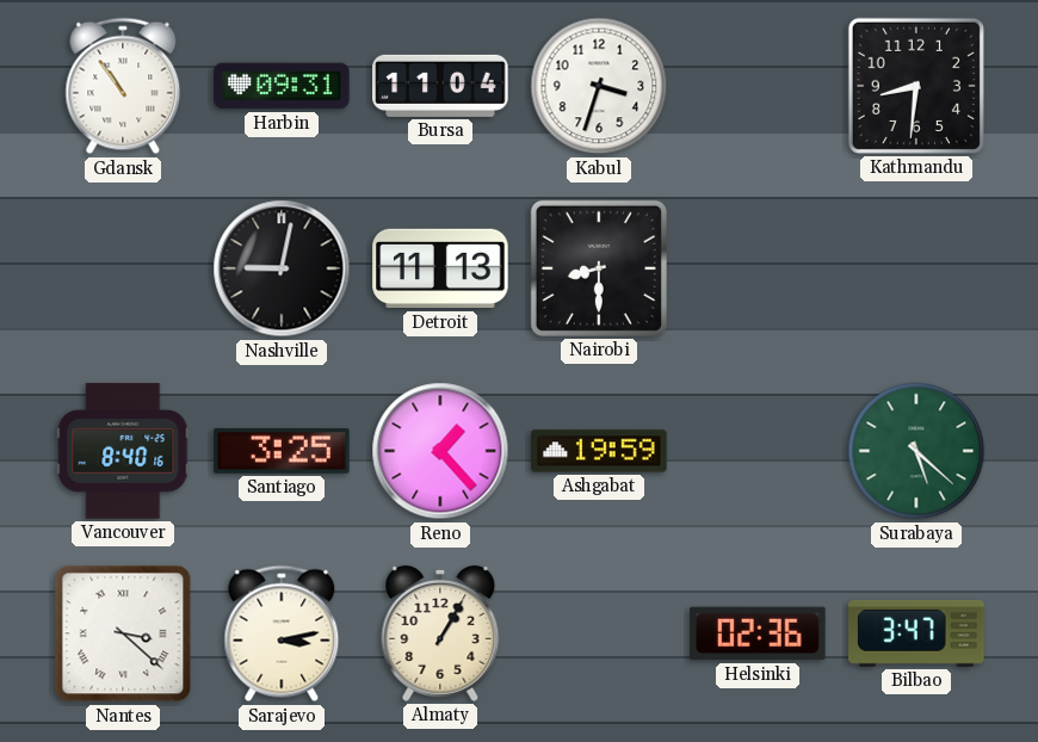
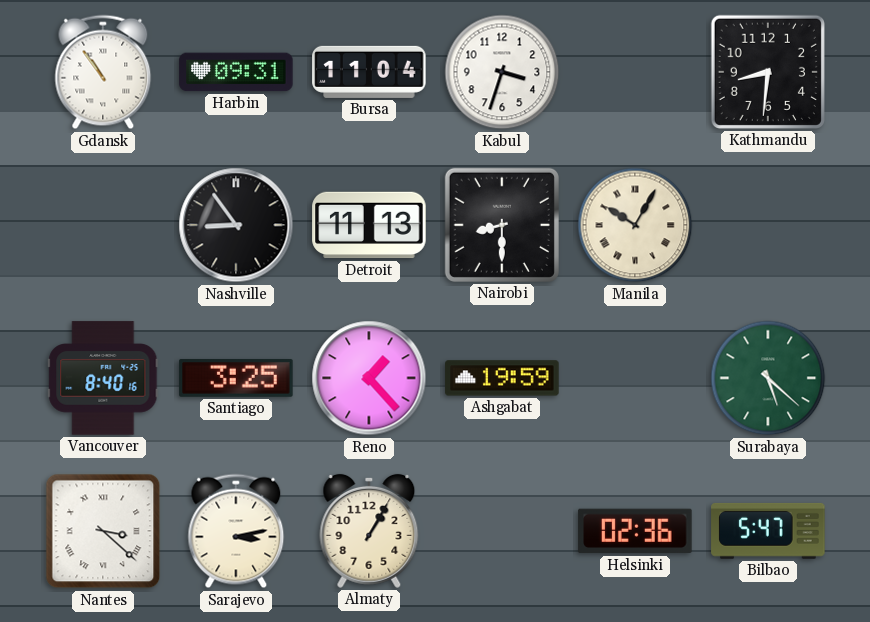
Nashville: 9:02 -> 8:54 (236, 225)
Manila: none -> 10:05 (635, 225)
Bilbao: 3:47 -> 5:47 (768, 531)
